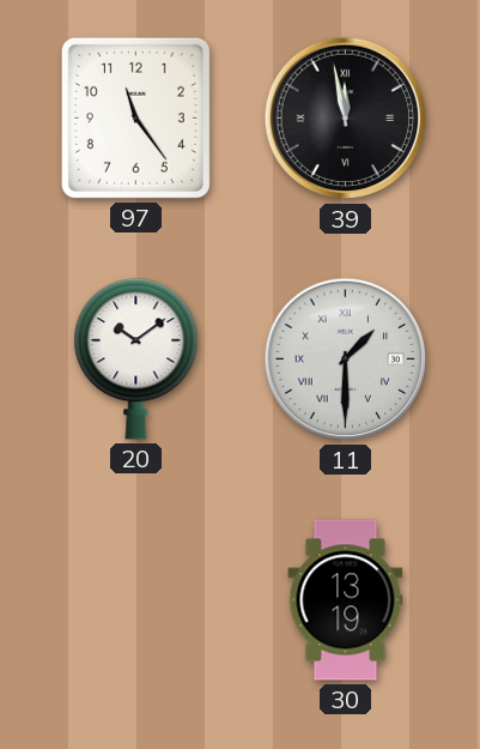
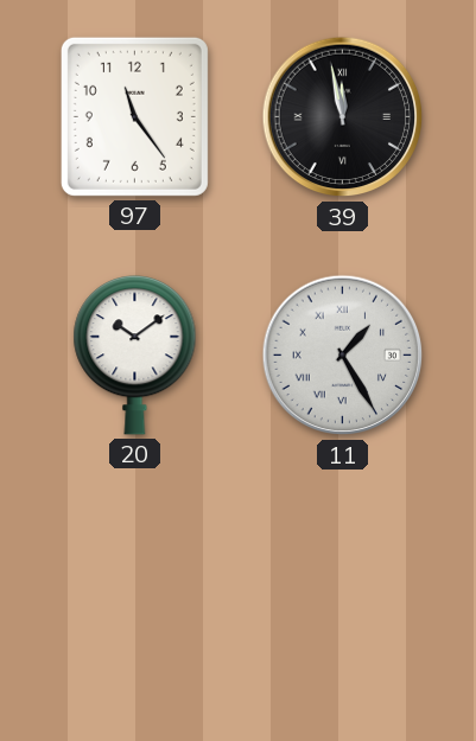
11: 1:30 -> 1:25 (343, 356)
30: 13:19 -> none (346, 600)
